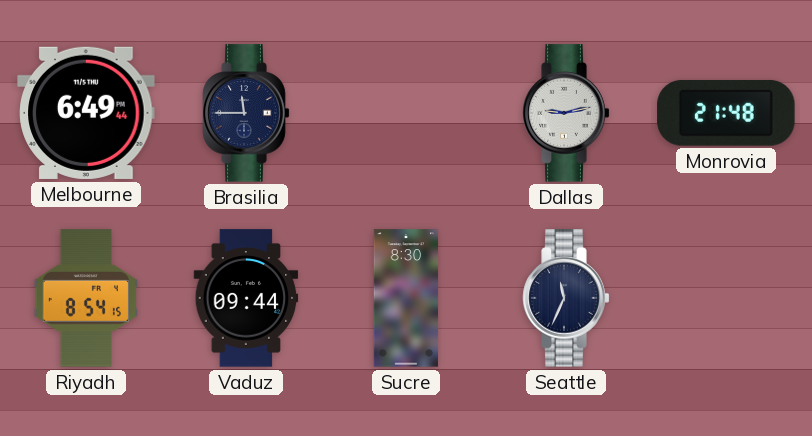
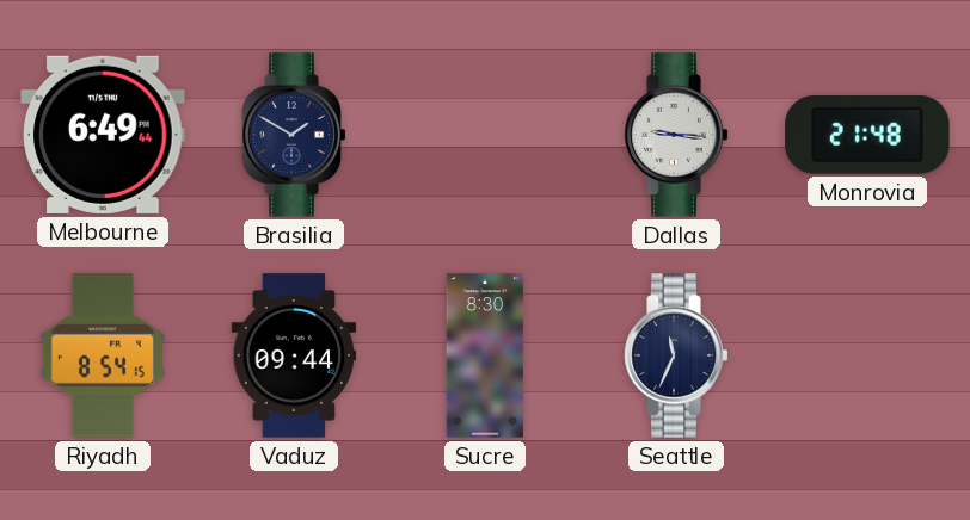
Brasilia: 11:45 -> 1:50 (294, 135)
Dallas: 9:13 -> 9:16 (676, 135)
